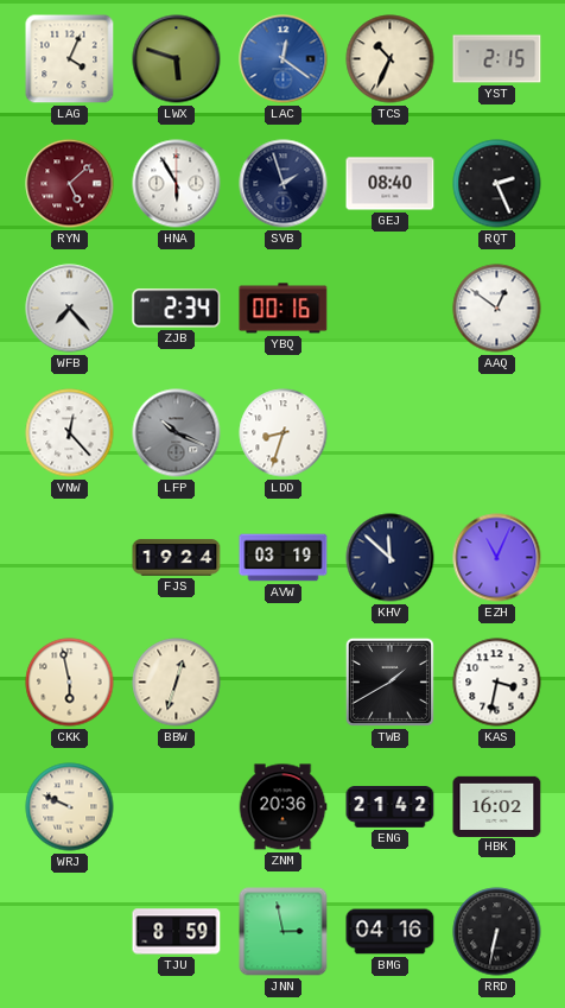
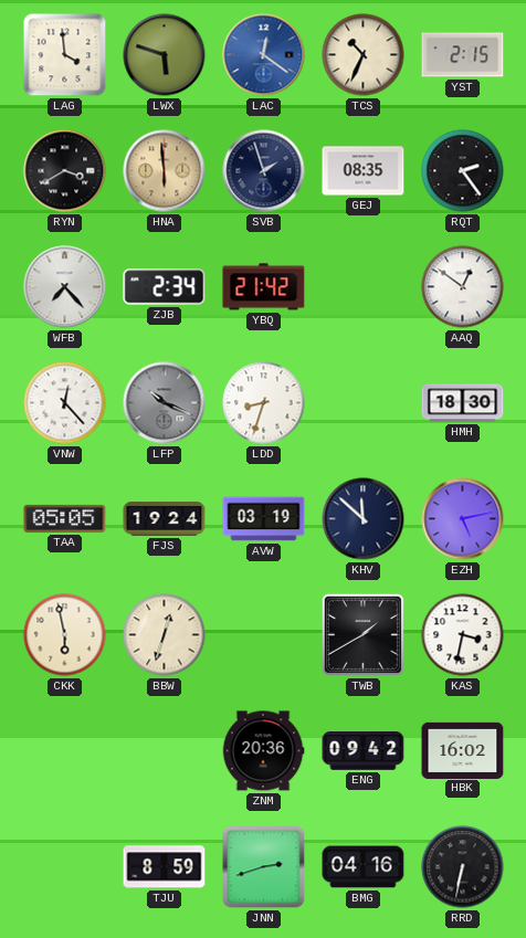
LAG: 4:04 -> 3:59 (65, 55)
RYN: 5:08 -> 3:40 (65, 171)
RYN dial: burgundy -> black (65, 171)
HNA: 5:55 -> 5:59 (165, 171)
HNA dial: white -> champagne (165, 171)
GEJ: 08:40 -> 08:35 (364, 171)
RQT: 2:26 -> 2:24 (463, 171)
YBQ: 00:16 -> 21:42 (264, 287)
HMH: none -> 18:30 (463, 403)
TAA: none -> 05:05 (65, 518)
EZH: 11:04 -> 5:13 (463, 519)
WRJ: 9:49 -> none (70, 807)
ENG: 21:42 -> 09:42 (364, 751)
JNN: 2:58 -> 2:42 (264, 867)
